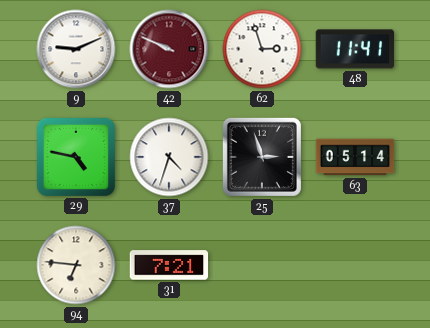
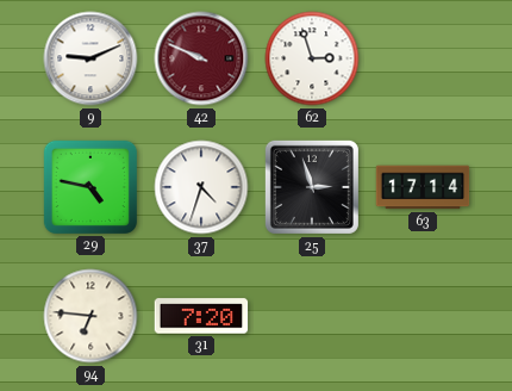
48: 11:41 -> none (355, 49)
63: 05:14 -> 17:14 (423, 187)
31: 7:21 -> 7:20 (201, 316)
